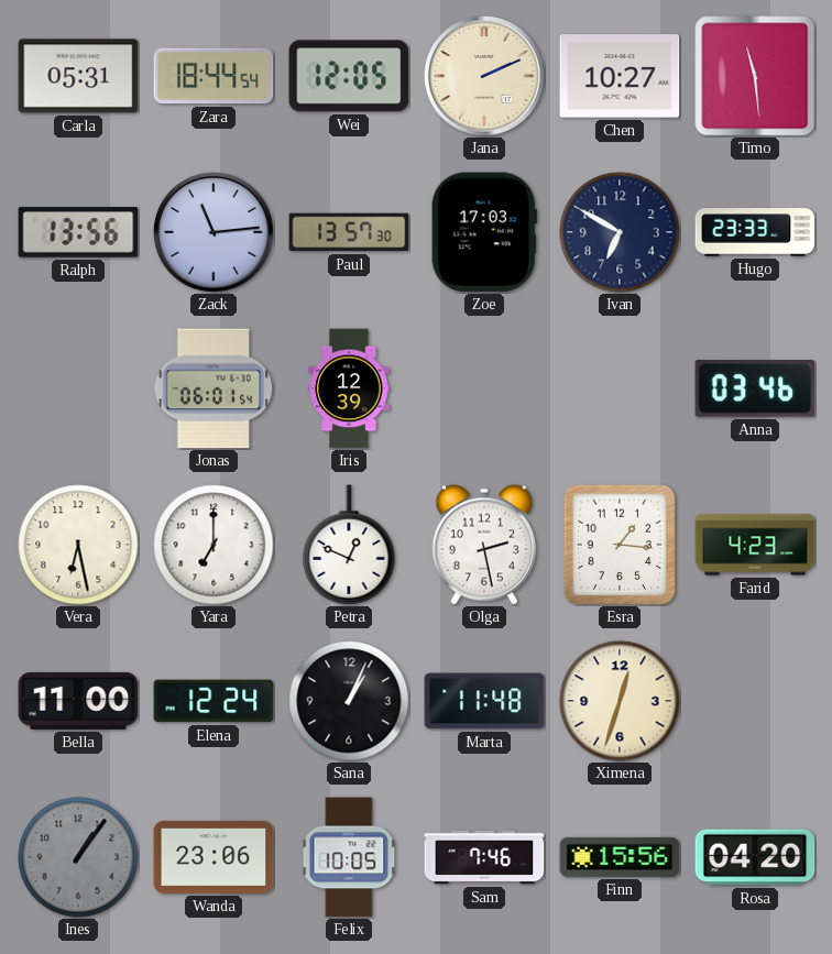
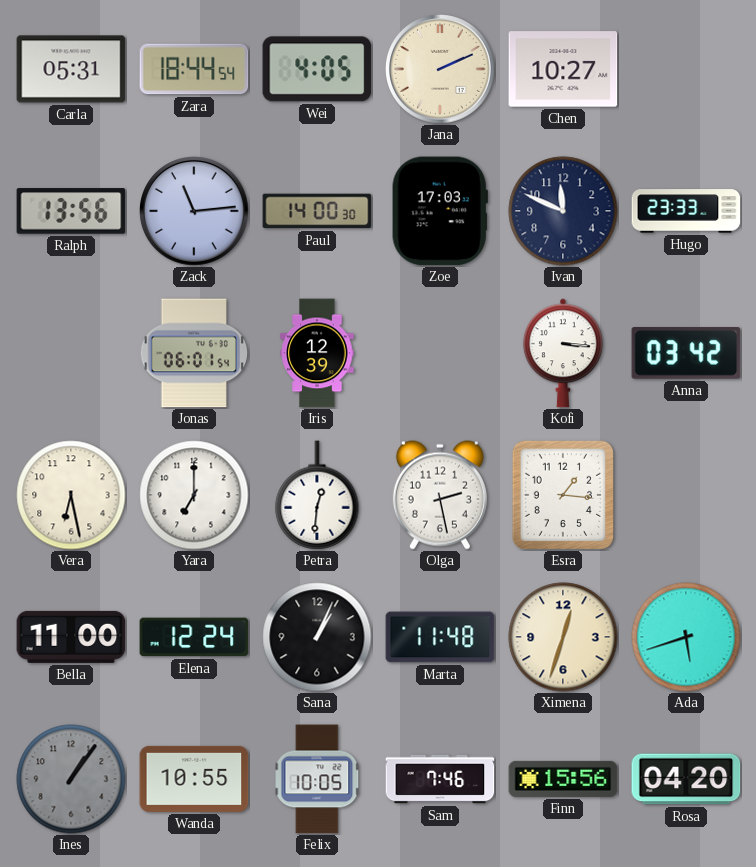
Wei: 12:05 -> 4:05 (317, 69)
Timo: 11:29 -> none (755, 76)
Paul: 13:57 -> 14:00 (317, 211)
Ivan: 6:50 -> 11:49 (563, 211)
Kofi: none -> 3:16 (563, 353)
Anna: 03:46 -> 03:42 (686, 353)
Petra: 12:49 -> 12:31 (317, 495)
Farid: 4:23 -> none (755, 545)
Ada: none -> 5:42 (686, 637)
Wanda: 23:06 -> 10:55 (194, 779)
